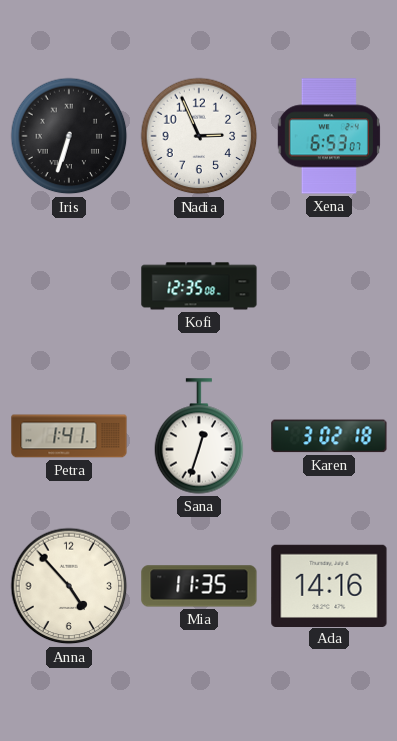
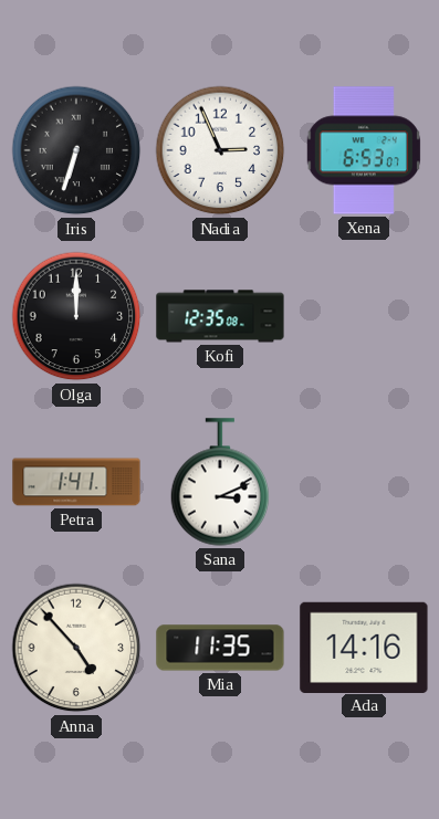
Olga: none -> 12:00 (76, 316)
Sana: 12:33 -> 3:11 (220, 482)
Karen: 3:02 -> none (329, 436)
